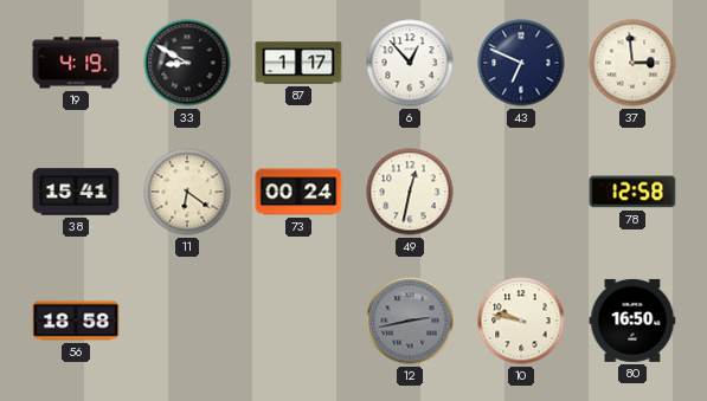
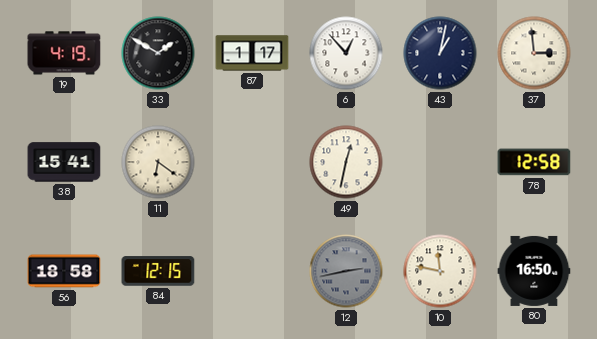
33: 8:50 -> 1:50 (158, 53)
43: 6:49 -> 1:02 (440, 53)
73: 00:24 -> none (298, 192)
84: none -> 12:15 (158, 271)
10: 9:47 -> 11:47 (440, 271)
